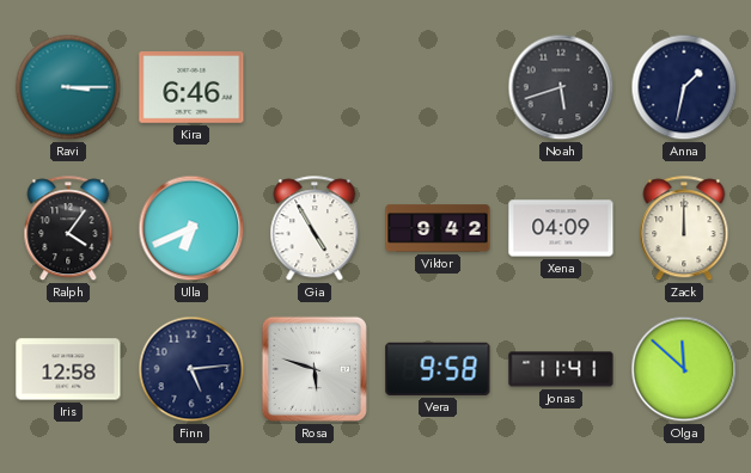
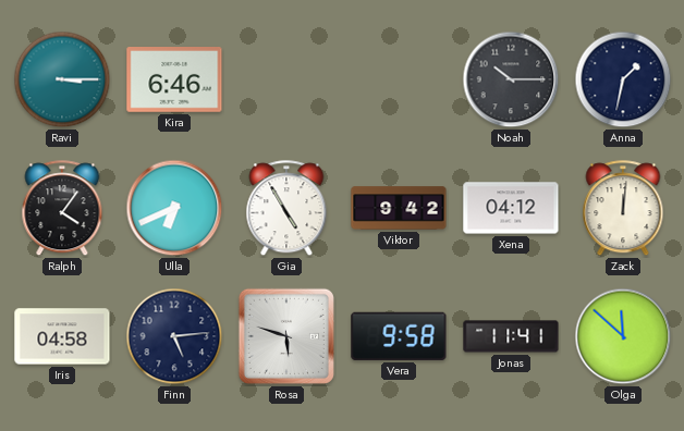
Noah: 5:42 -> 10:15 (511, 79)
Xena: 04:09 -> 04:12 (511, 208)
Zack: 12:00 -> 12:01 (623, 209)
Iris: 12:58 -> 04:58 (62, 336)
